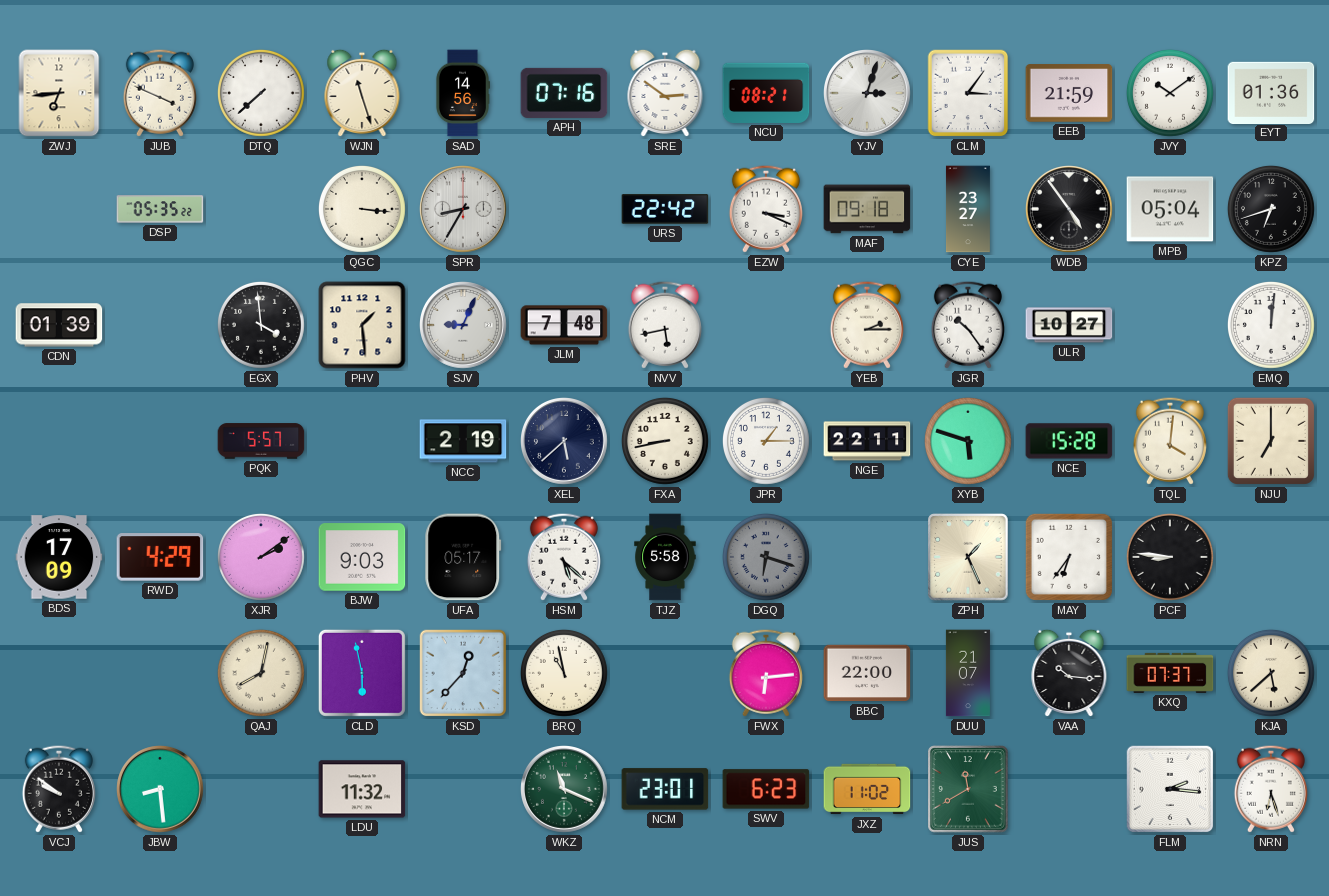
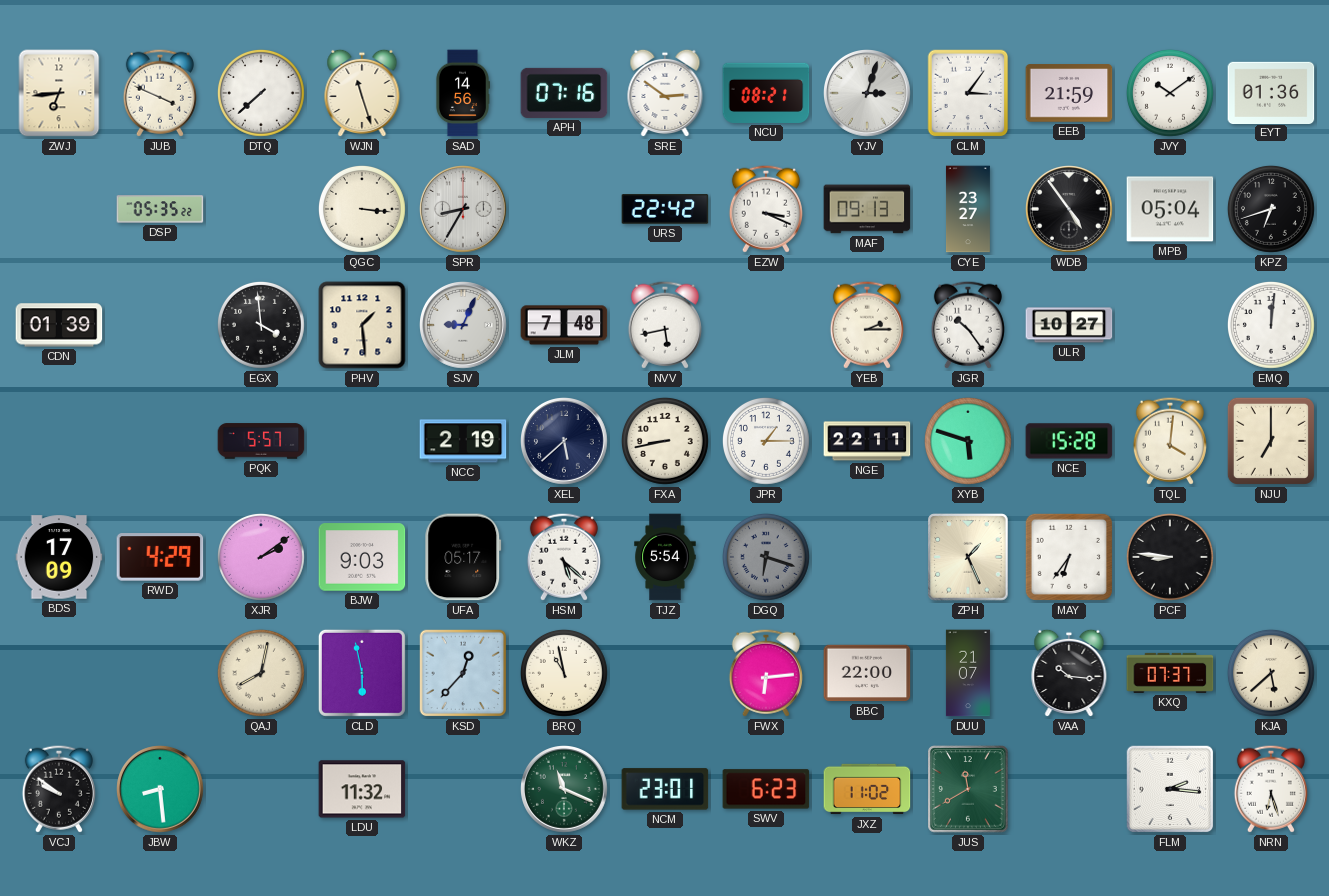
MAF: 09:18 -> 09:13 (867, 209)
TJZ: 5:58 -> 5:54 (665, 557)
